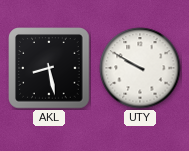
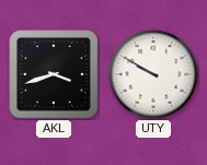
AKL: 8:28 -> 3:42 (54, 74)
